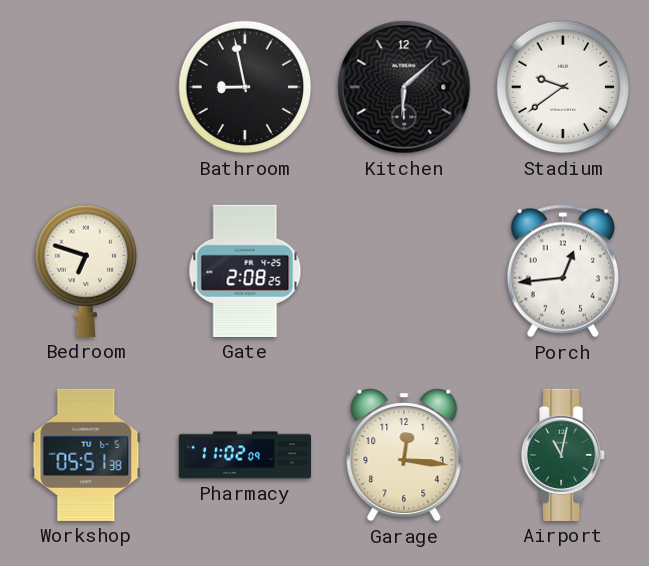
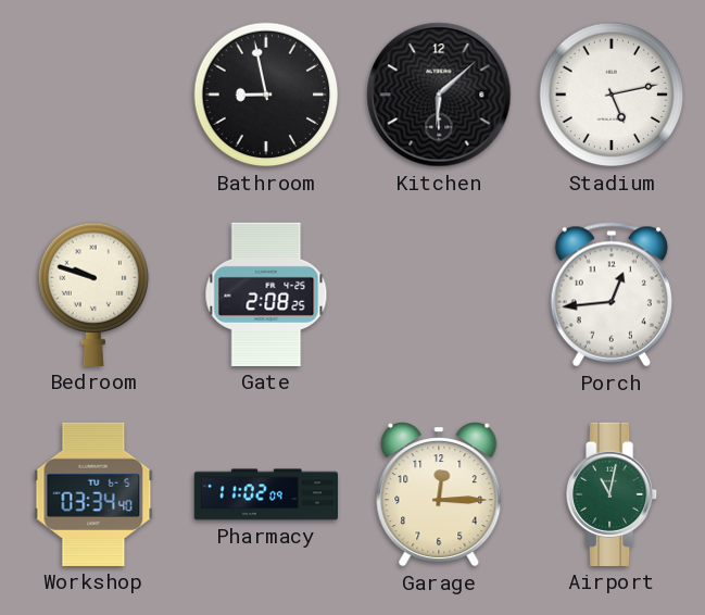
Stadium: 9:39 -> 5:13 (612, 95)
Bedroom: 6:48 -> 9:48 (93, 294)
Workshop: 05:51 -> 03:34 (93, 494)
Garage: 12:16 -> 12:15 (439, 494)
